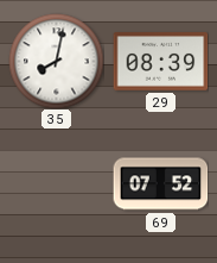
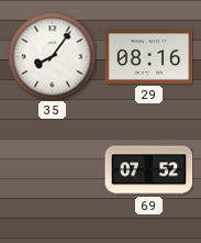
35: 8:02 -> 8:06 (52, 56)
29: 08:39 -> 08:16 (148, 57)
